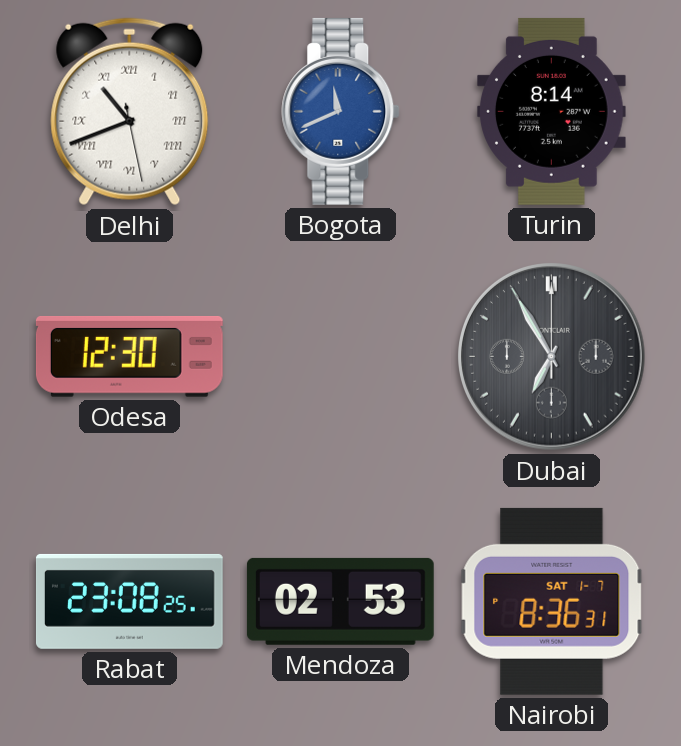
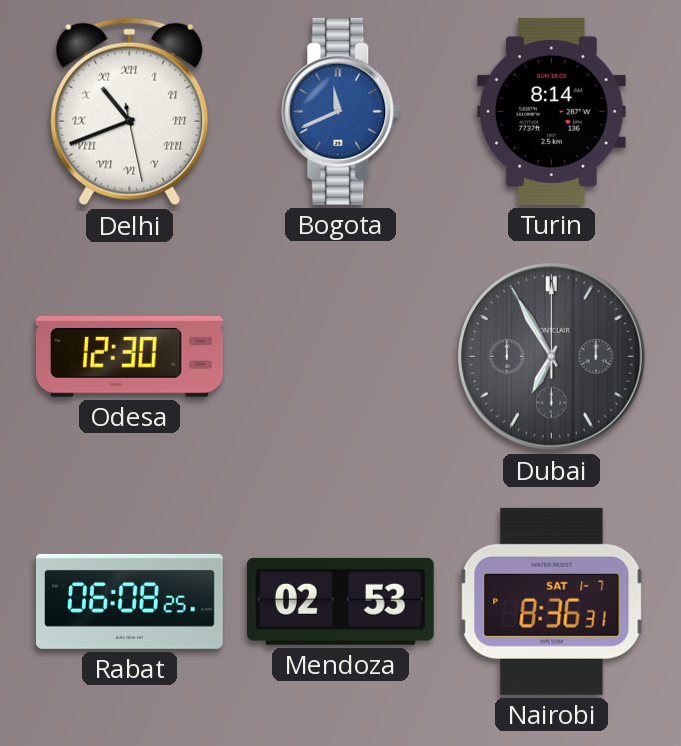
Rabat: 23:08 -> 06:08 (129, 601)
